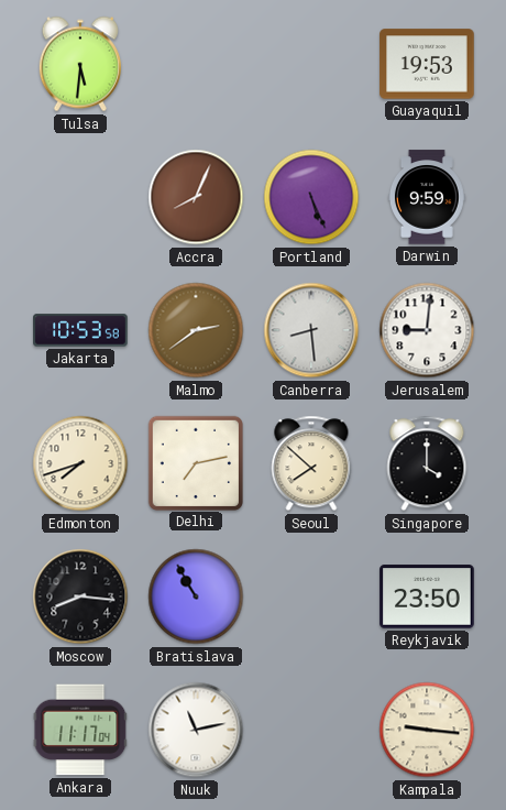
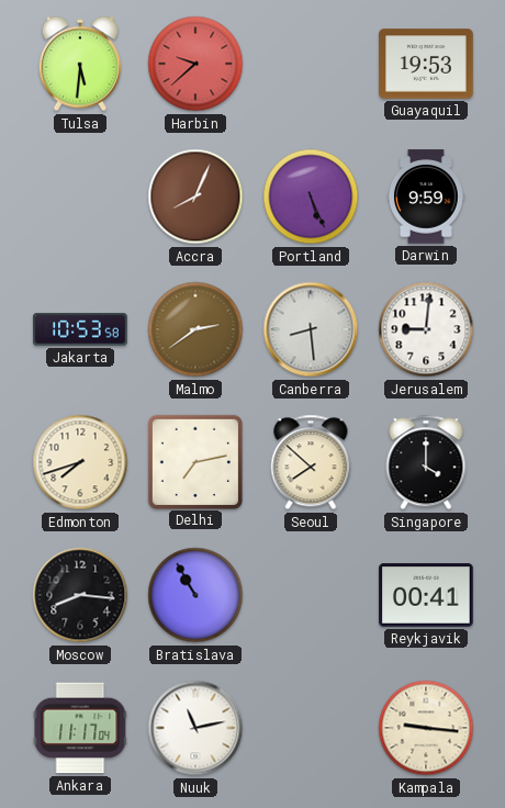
Harbin: none -> 9:38 (195, 64)
Reykjavik: 23:50 -> 00:41 (426, 595)
